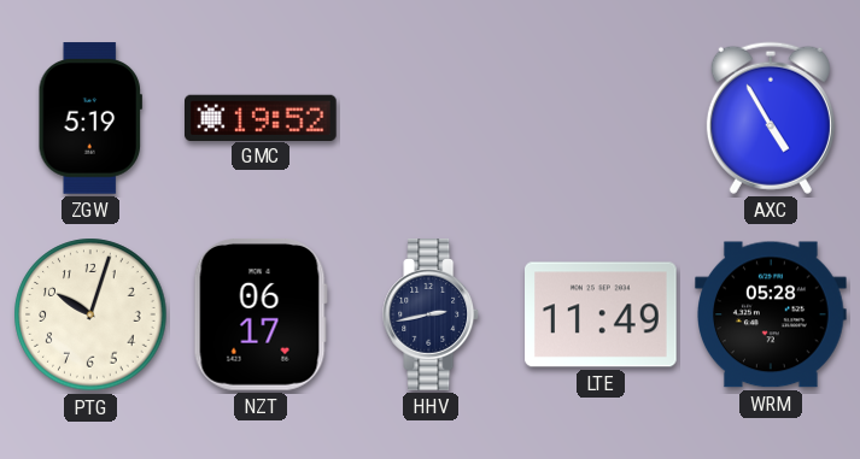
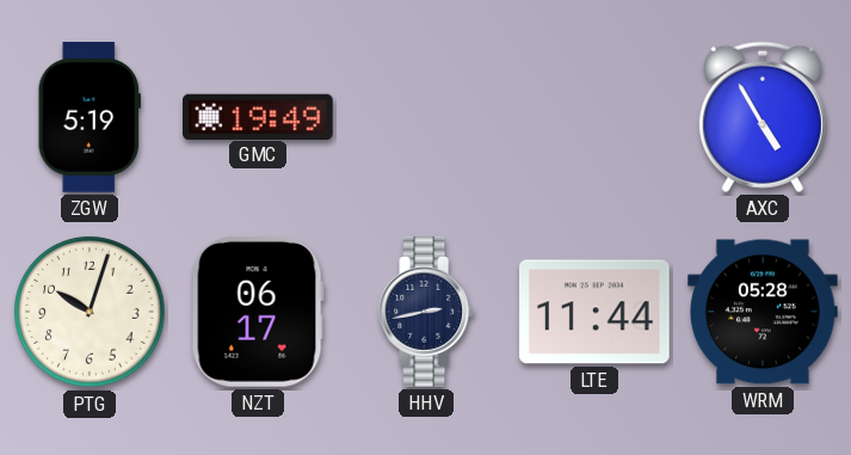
GMC: 19:52 -> 19:49 (259, 116)
LTE: 11:49 -> 11:44 (596, 312)
